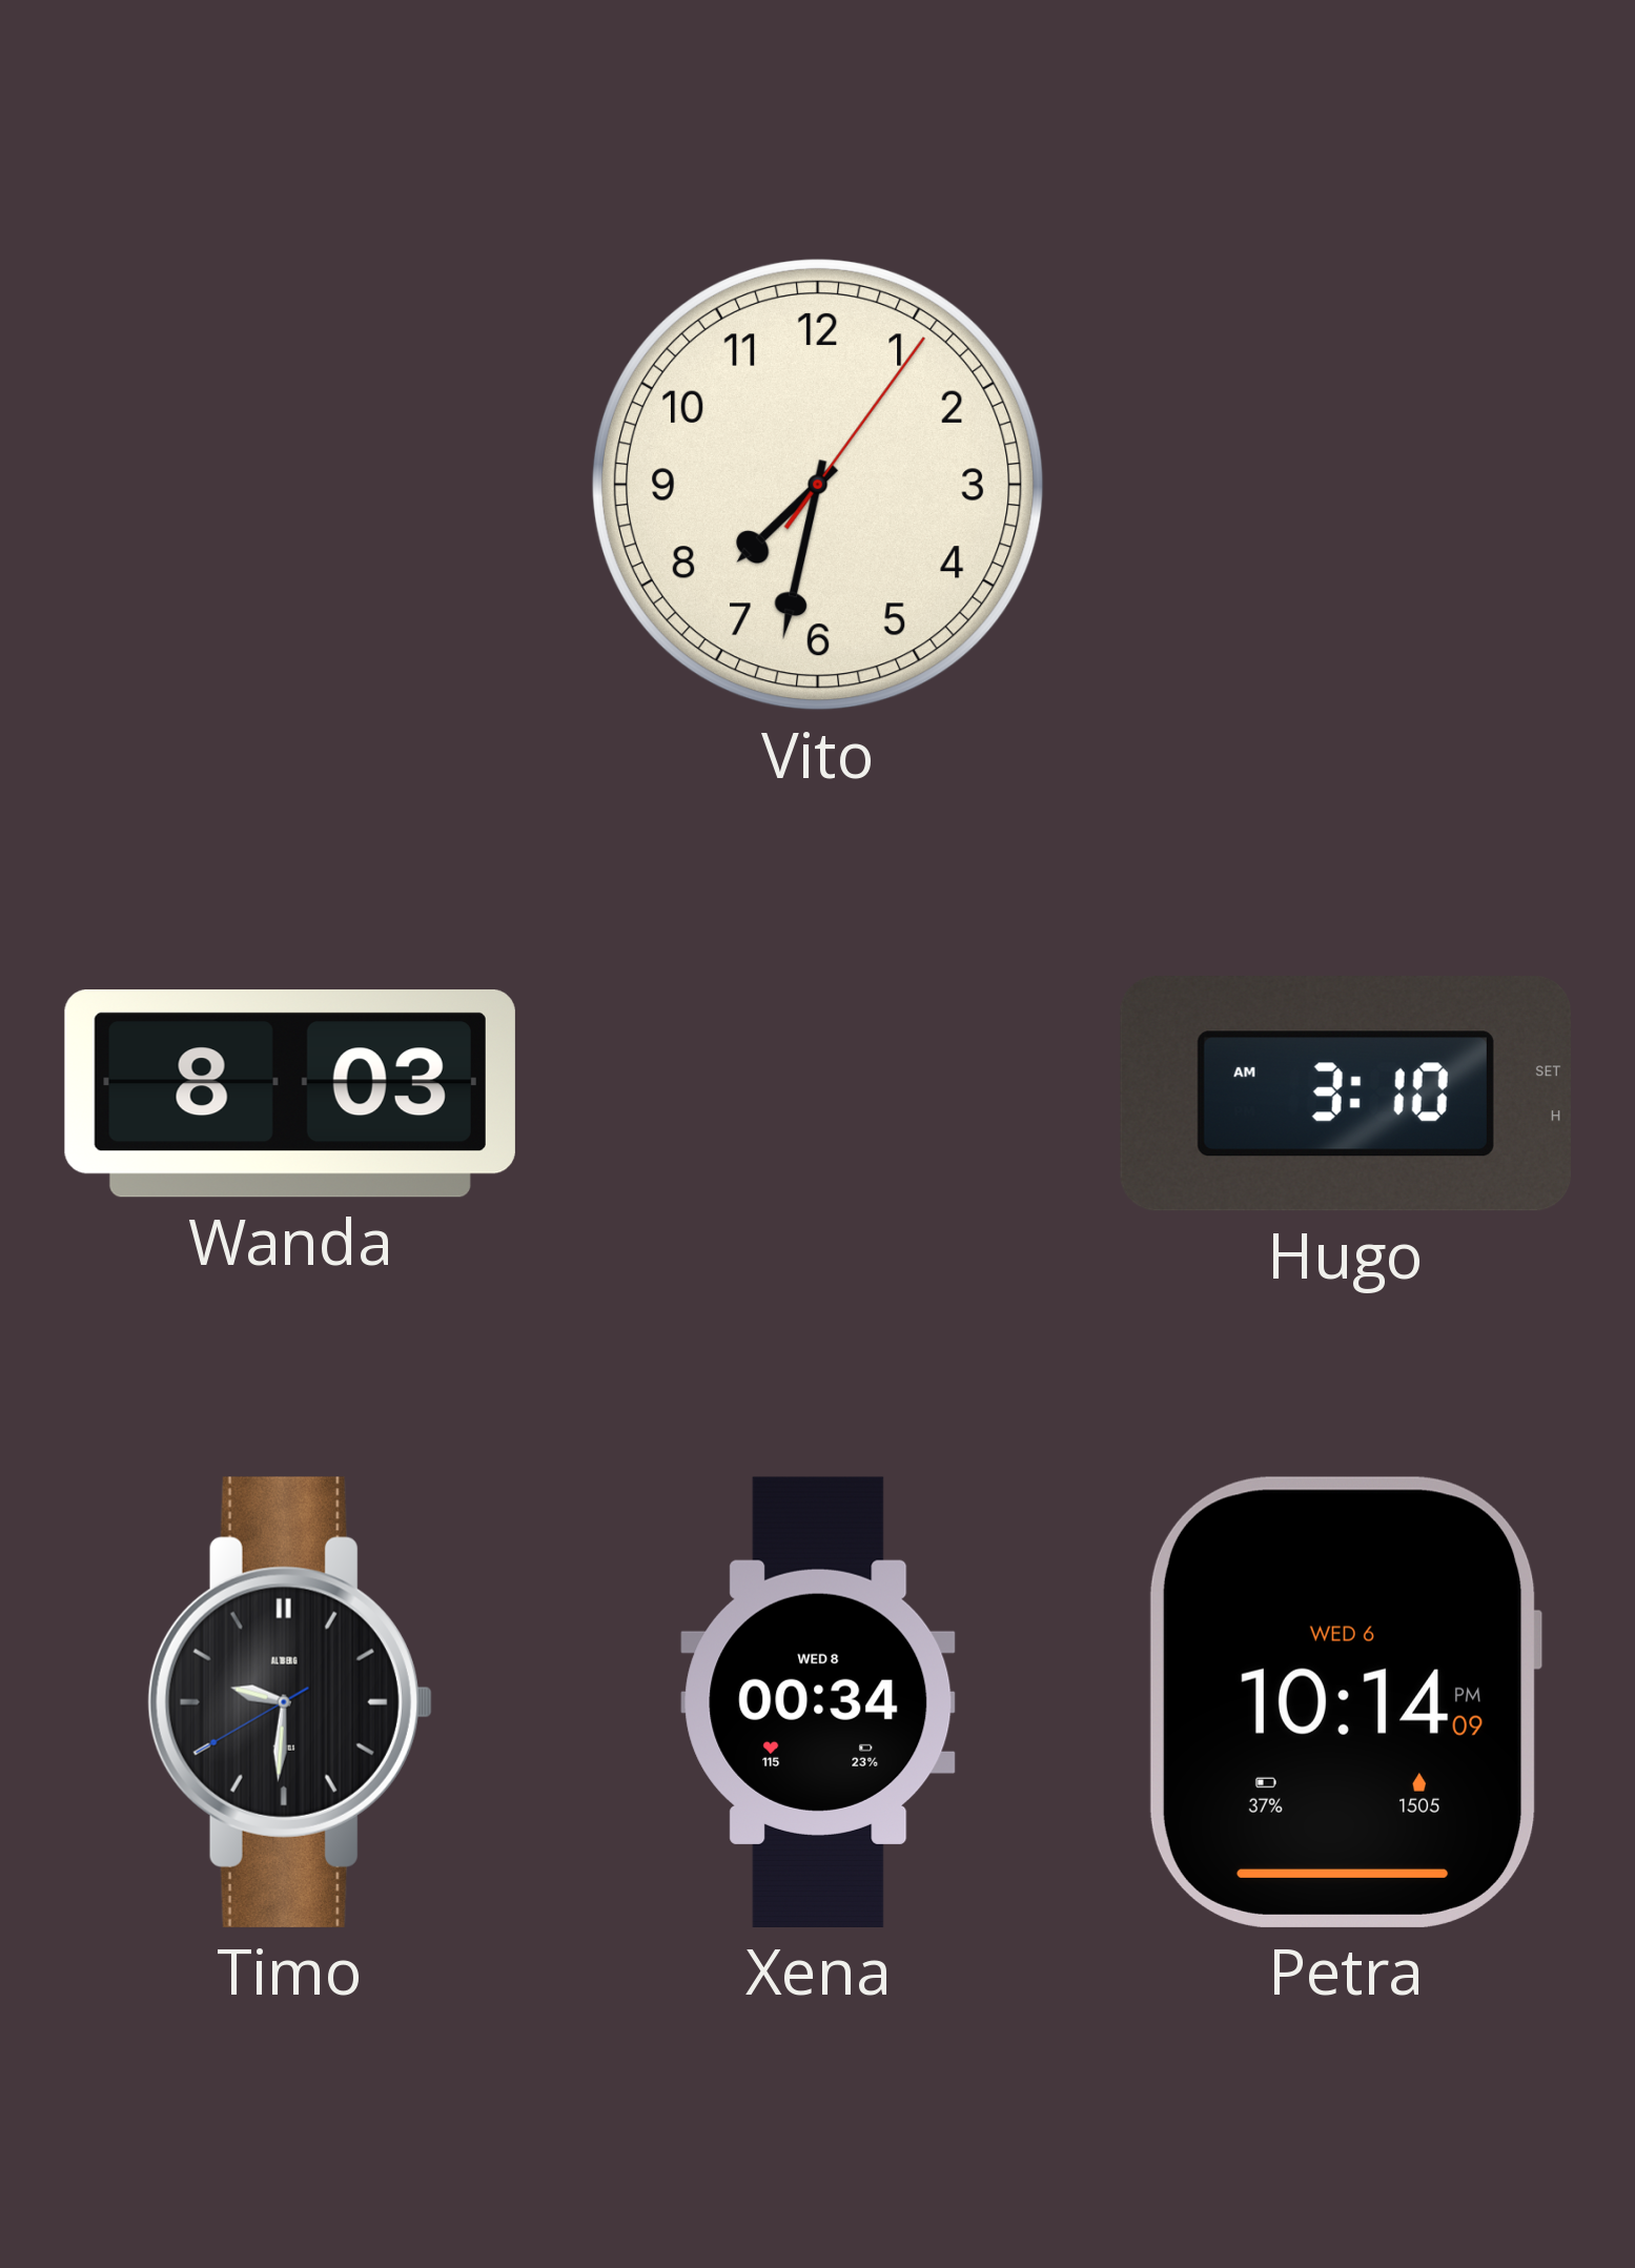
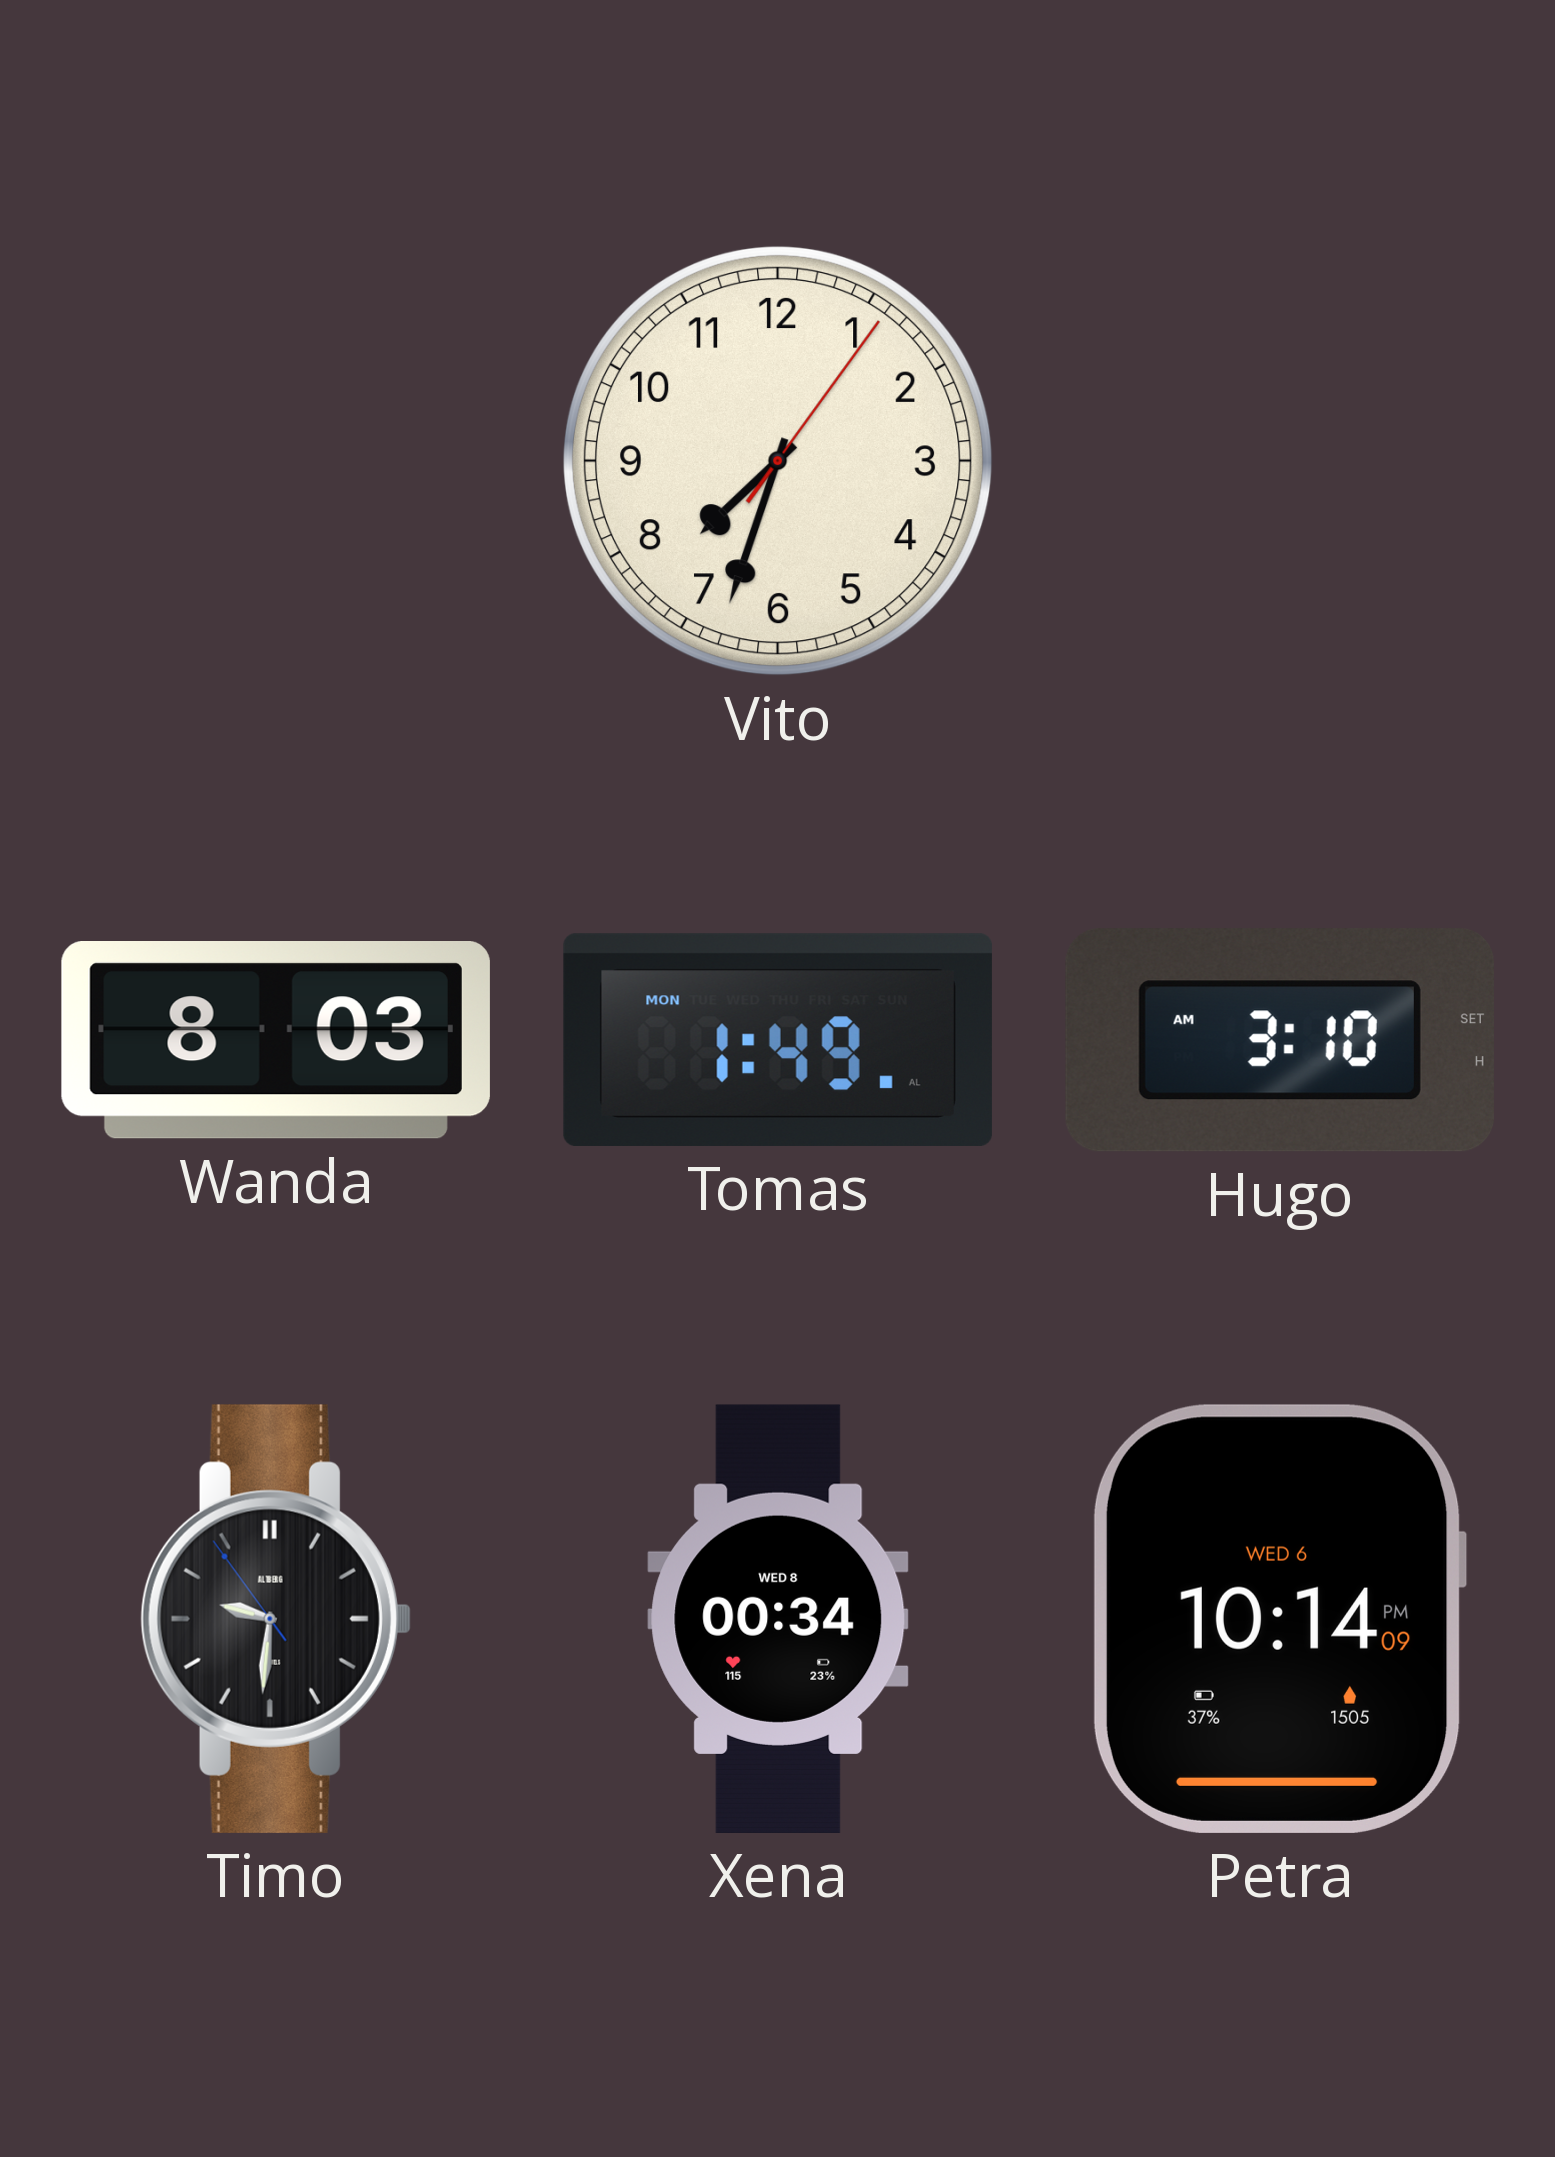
Vito: 7:32 -> 7:33 (778, 461)
Tomas: none -> 1:49 (778, 1040)
Timo: 9:30:40 -> 9:30:54 (276, 1619)
